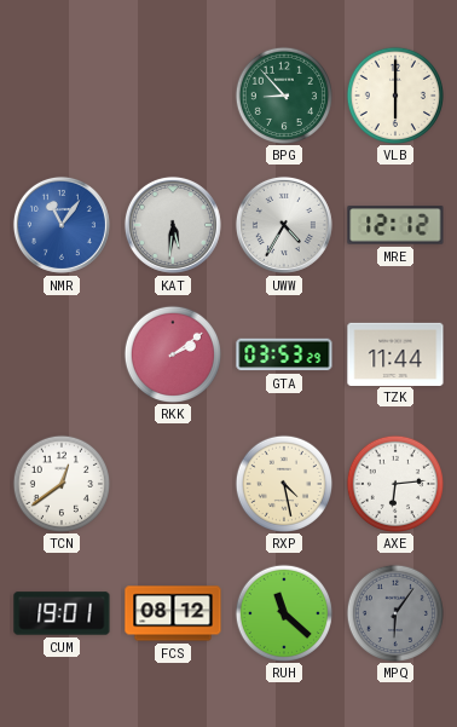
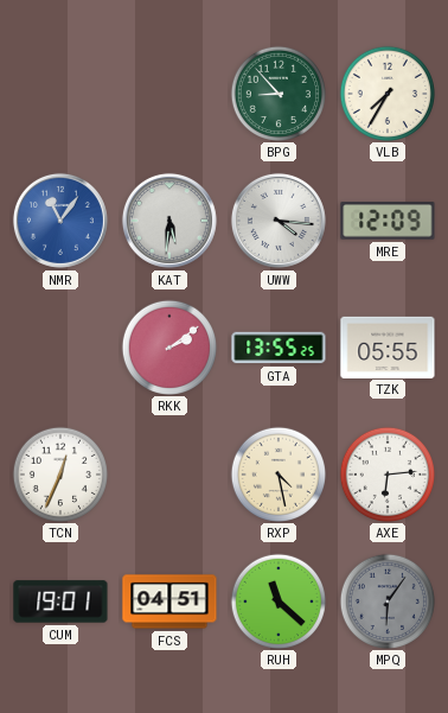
VLB: 6:00 -> 7:35 (386, 93)
UWW: 4:35 -> 4:16 (279, 221)
MRE: 12:12 -> 12:09 (388, 221)
GTA: 03:53 -> 13:55 (279, 348)
TZK: 11:44 -> 05:55 (388, 346)
TCN: 12:39 -> 12:34 (59, 473)
FCS: 08:12 -> 04:51 (169, 601)
